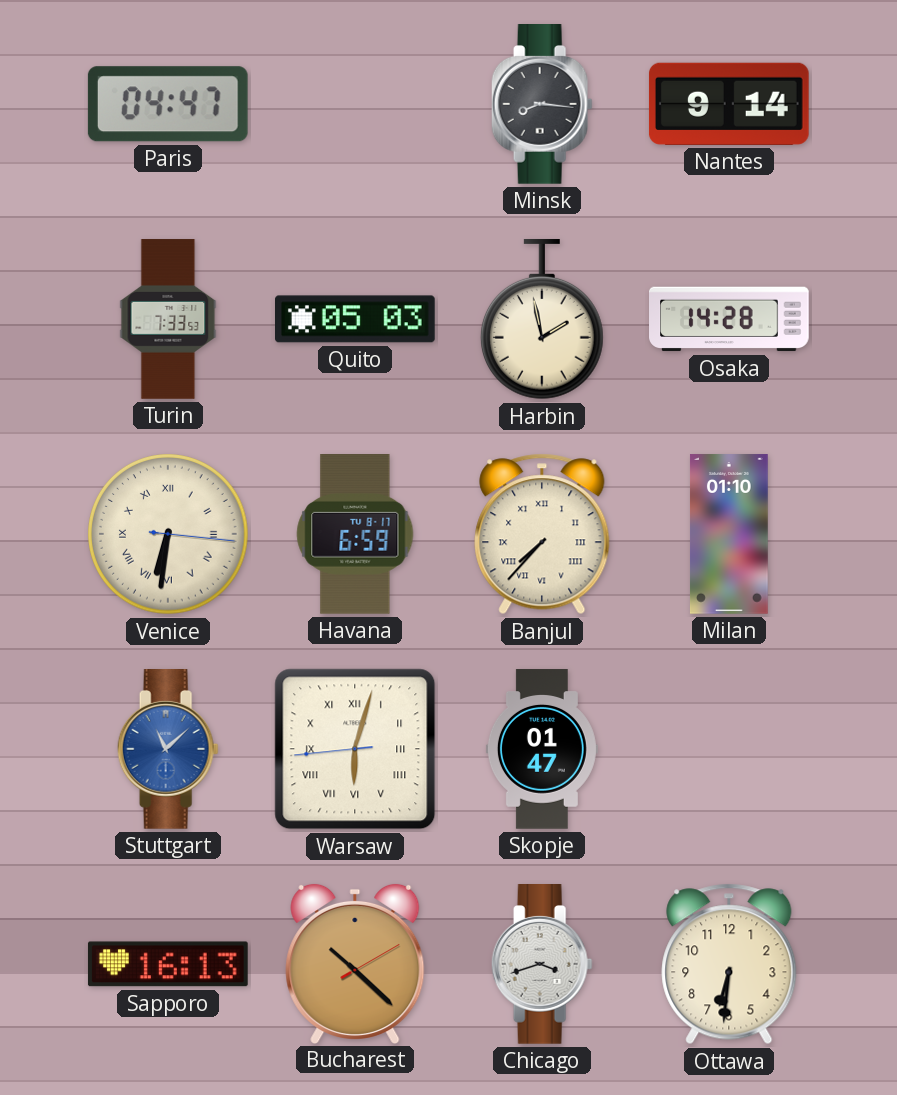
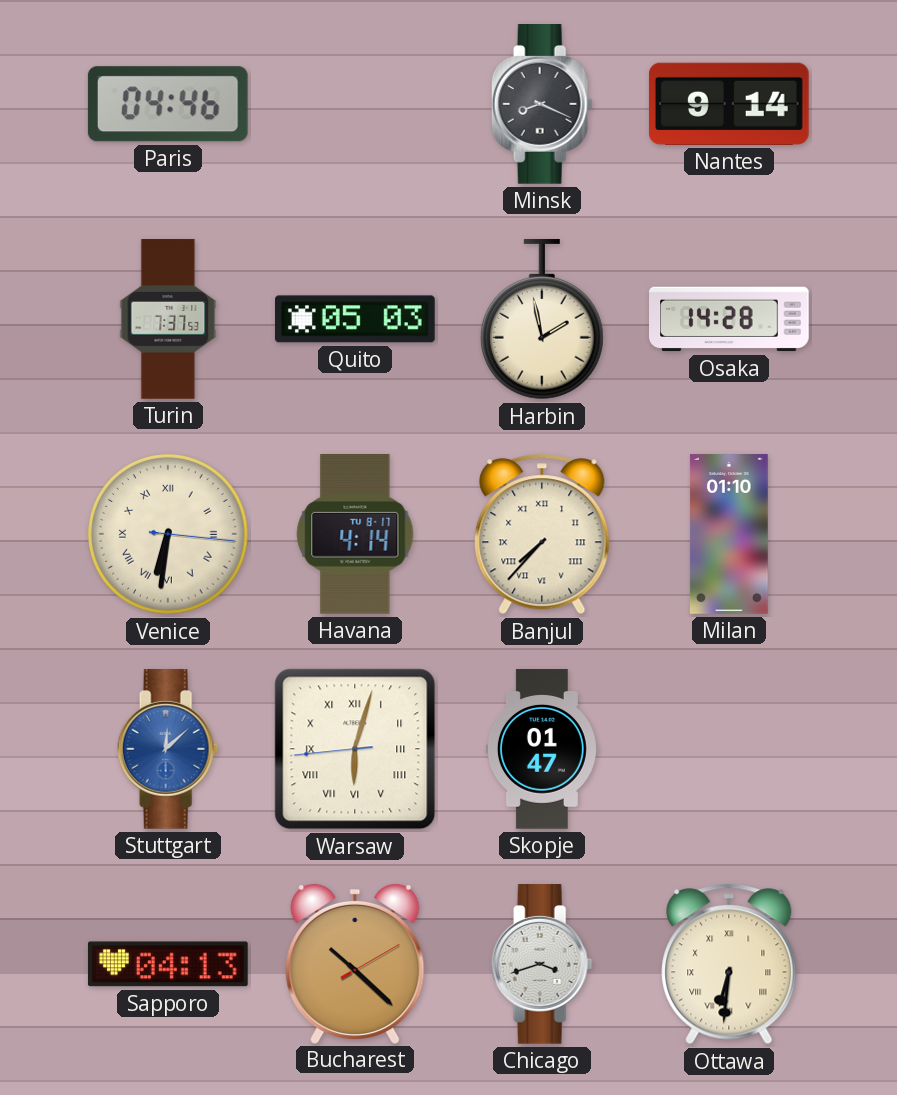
Paris: 04:47 -> 04:46 (168, 104)
Minsk: 8:16 -> 8:19 (542, 105)
Turin: 7:33 -> 7:37 (168, 319)
Havana: 6:59 -> 4:14 (355, 535)
Stuttgart: 11:08 -> 12:08 (168, 750)
Sapporo: 16:13 -> 04:13 (168, 964)
Ottawa numerals: Arabic -> Roman (729, 964)
